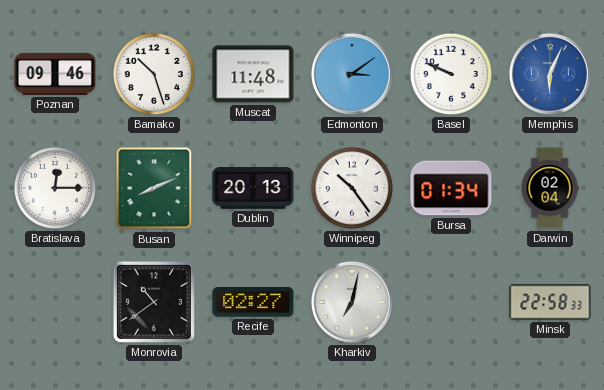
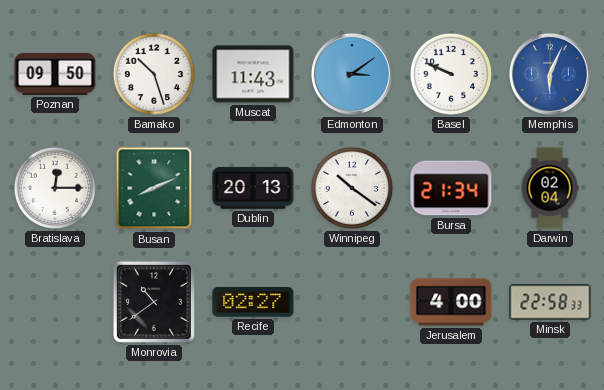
Poznan: 09:46 -> 09:50 (55, 74)
Muscat: 11:48 -> 11:43 (253, 74)
Winnipeg: 10:24 -> 10:21 (352, 188)
Bursa: 01:34 -> 21:34 (451, 188)
Kharkiv: 7:02 -> none (352, 302)
Jerusalem: none -> 4:00 (451, 302)
